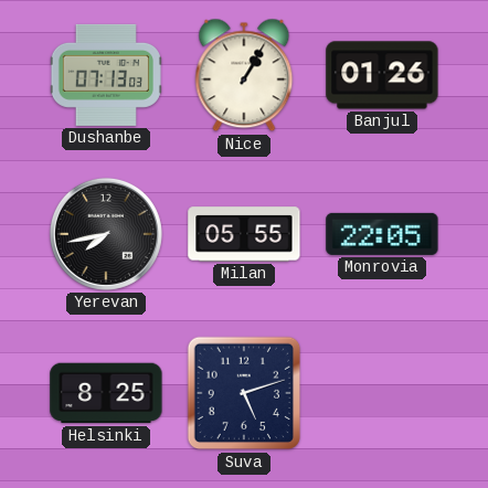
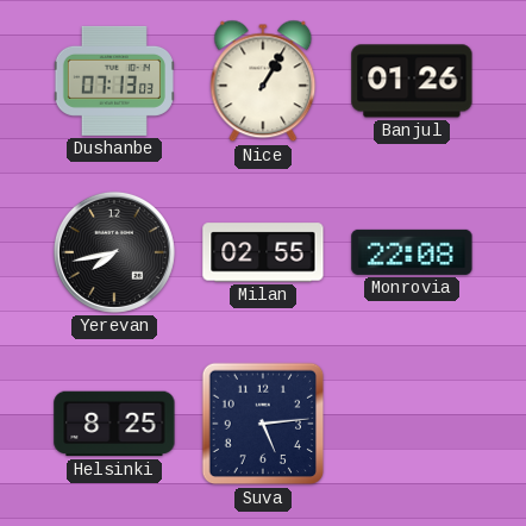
Milan: 05:55 -> 02:55 (263, 252)
Monrovia: 22:05 -> 22:08 (412, 252)
Suva: 5:12 -> 5:14 (263, 424)
